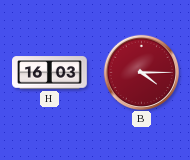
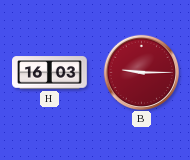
B: 4:15 -> 9:15 (141, 72)
